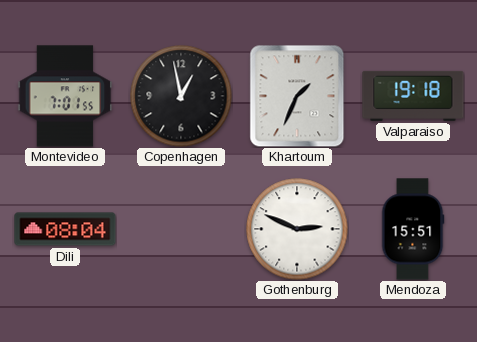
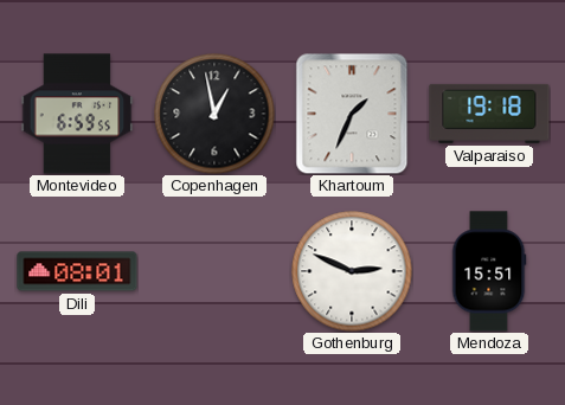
Montevideo: 7:01 -> 6:59 (77, 114)
Dili: 08:04 -> 08:01 (77, 271)
